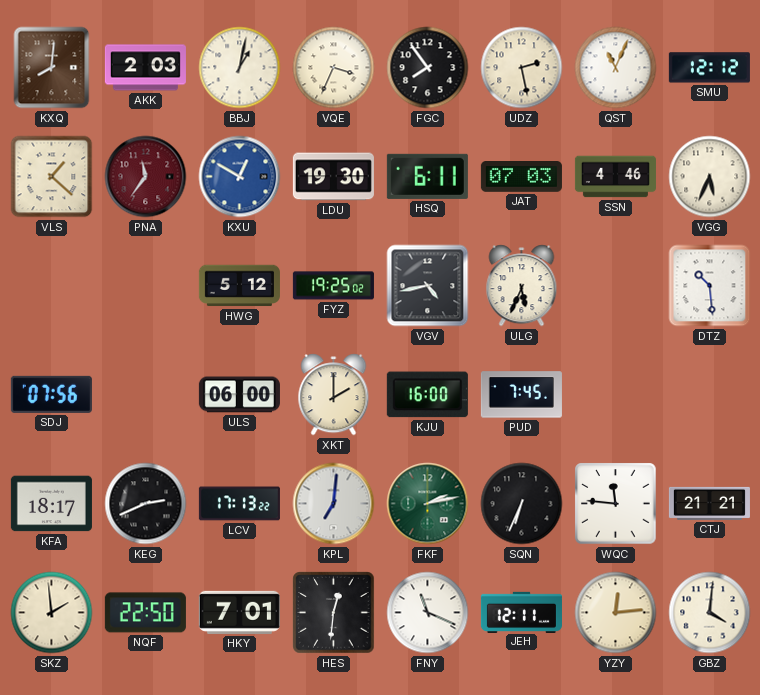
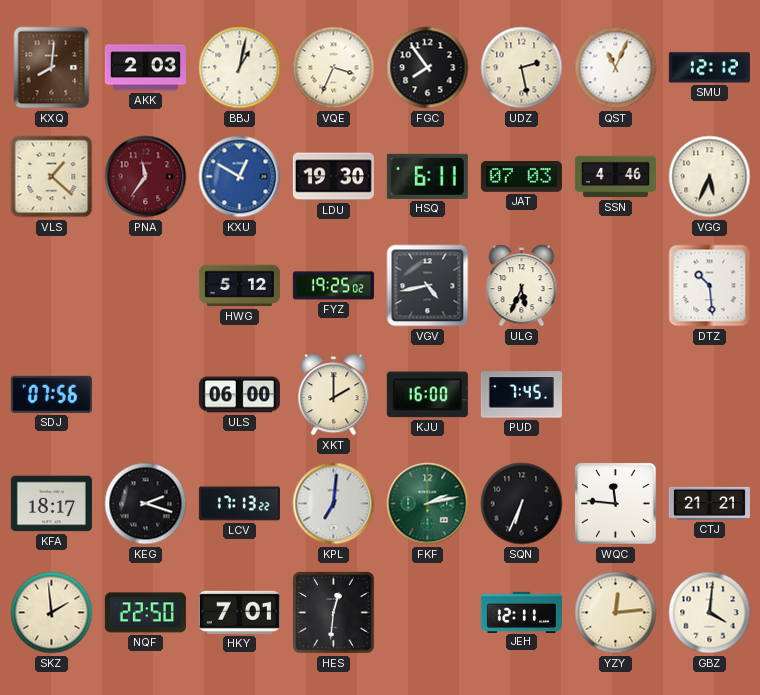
KEG: 2:41 -> 2:18 (146, 504)
FNY: 11:19 -> none (428, 613)
